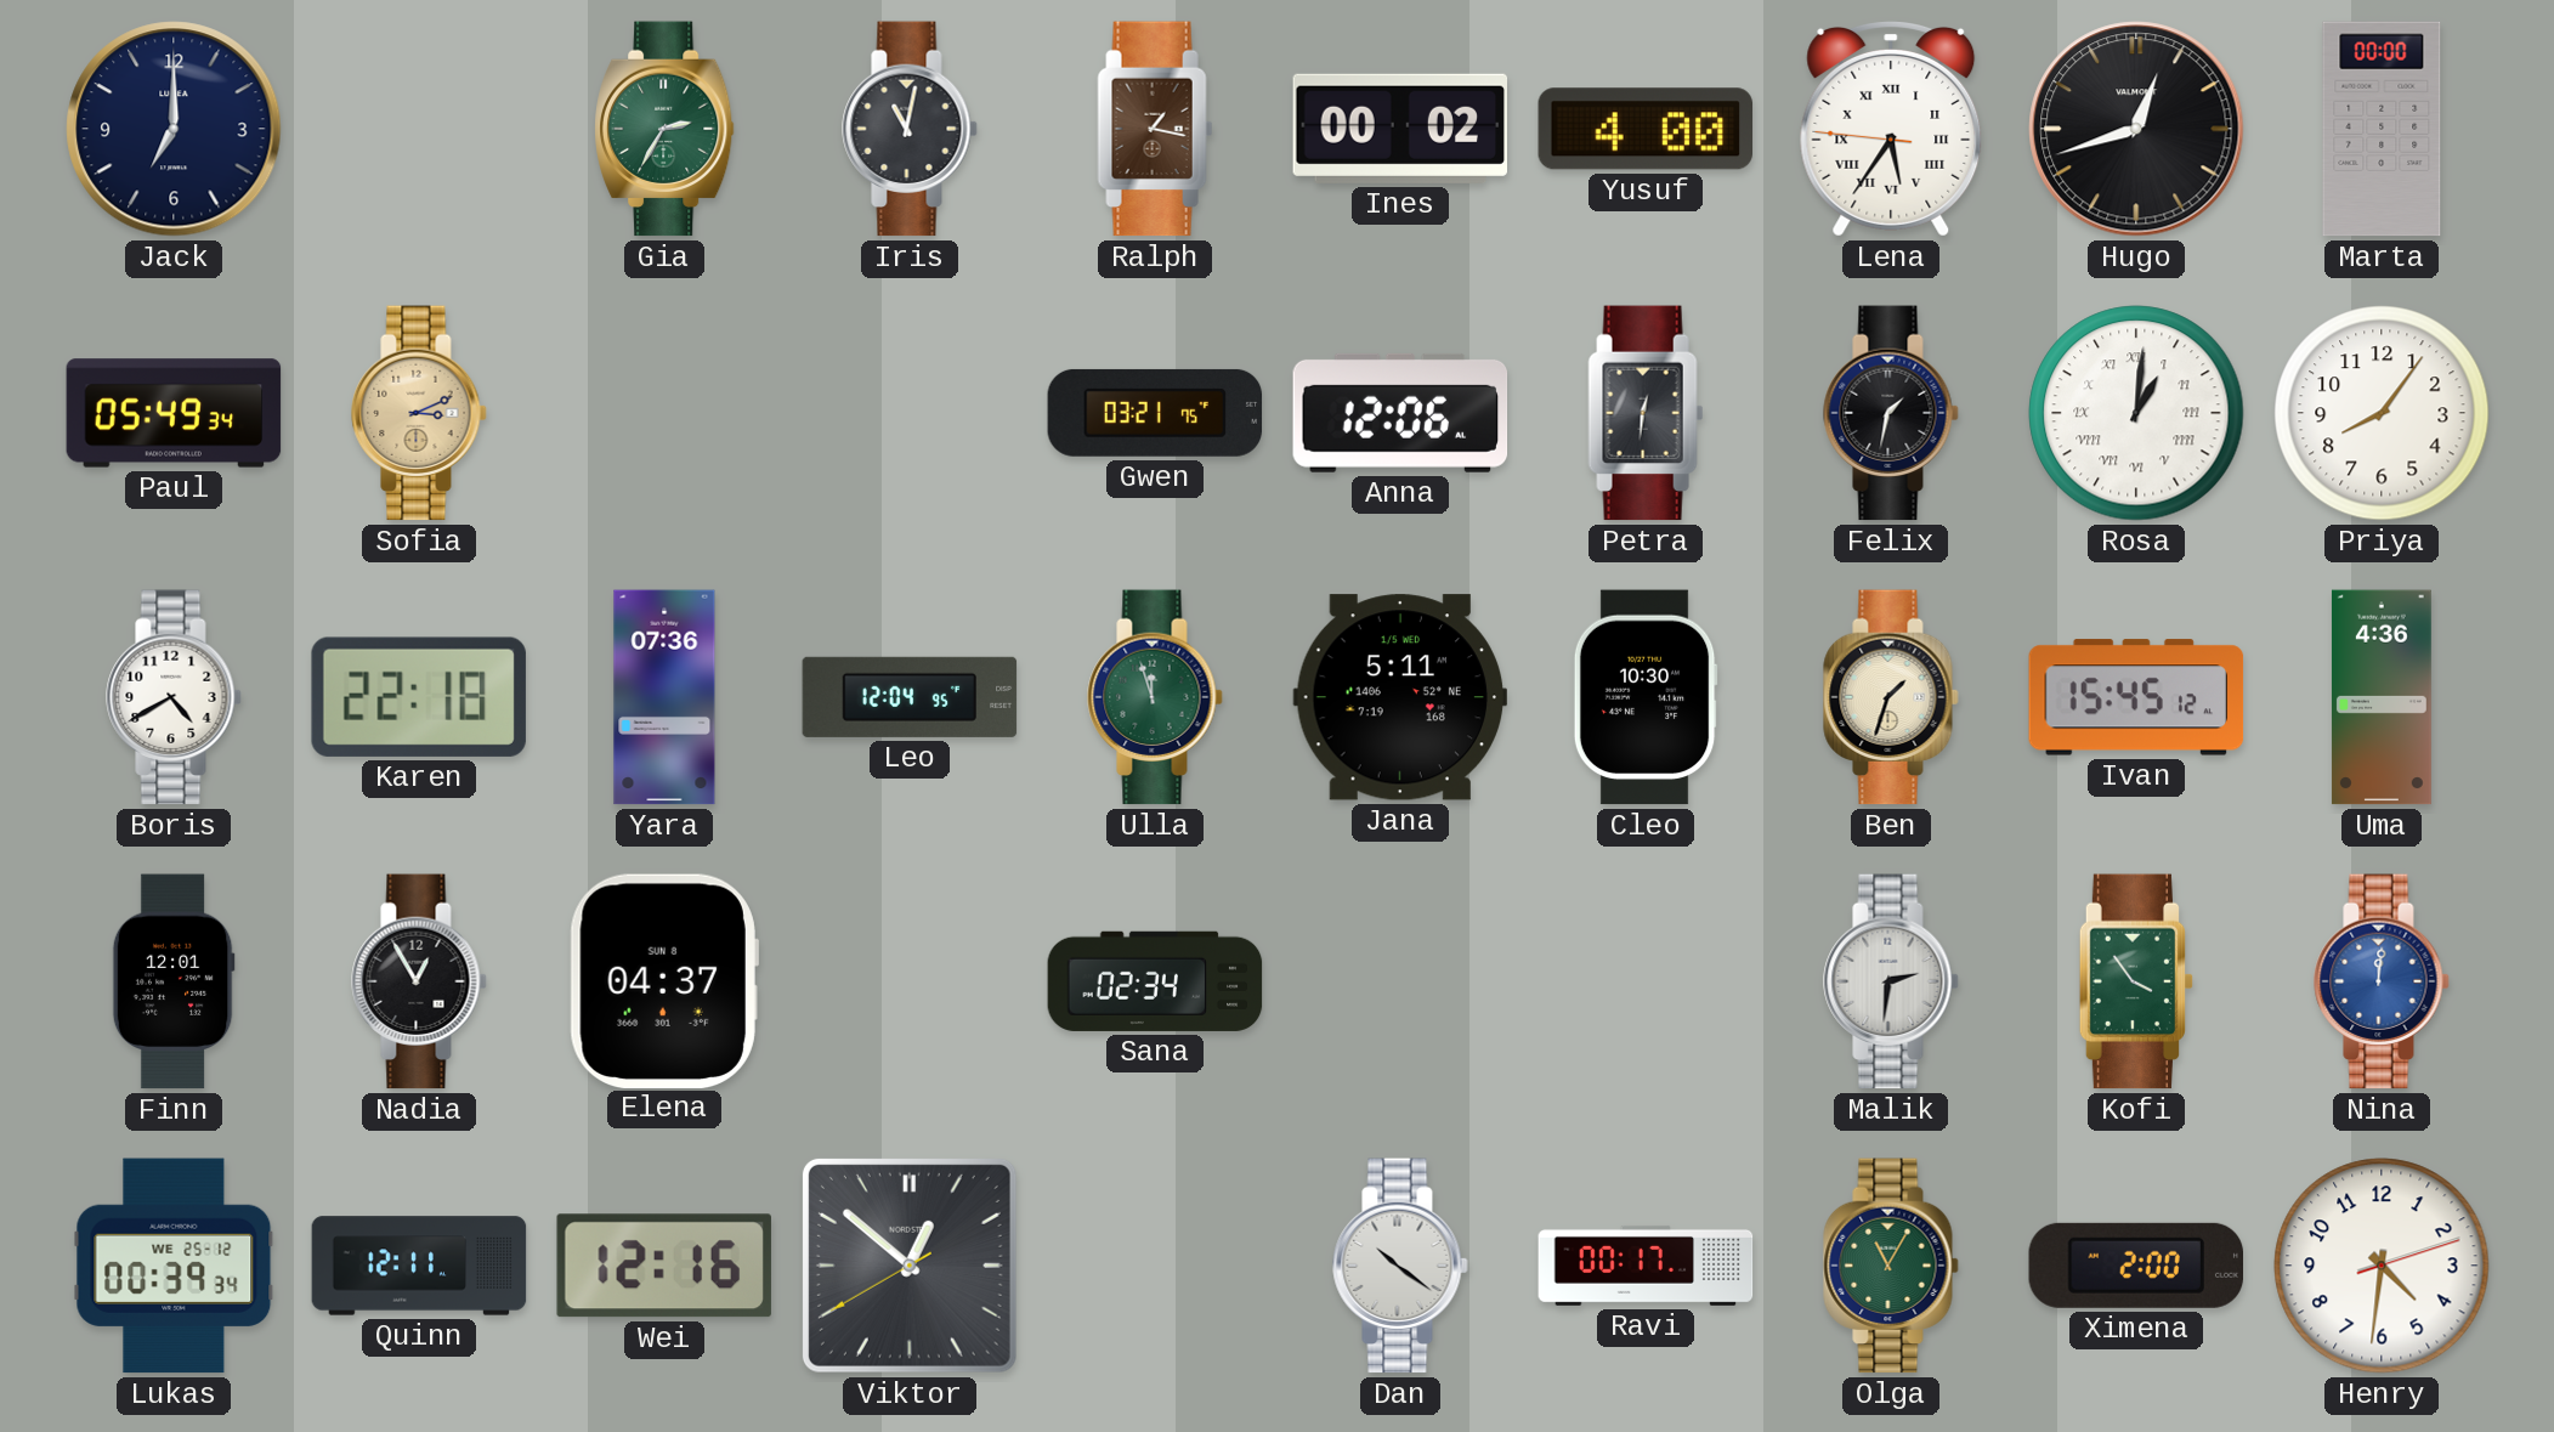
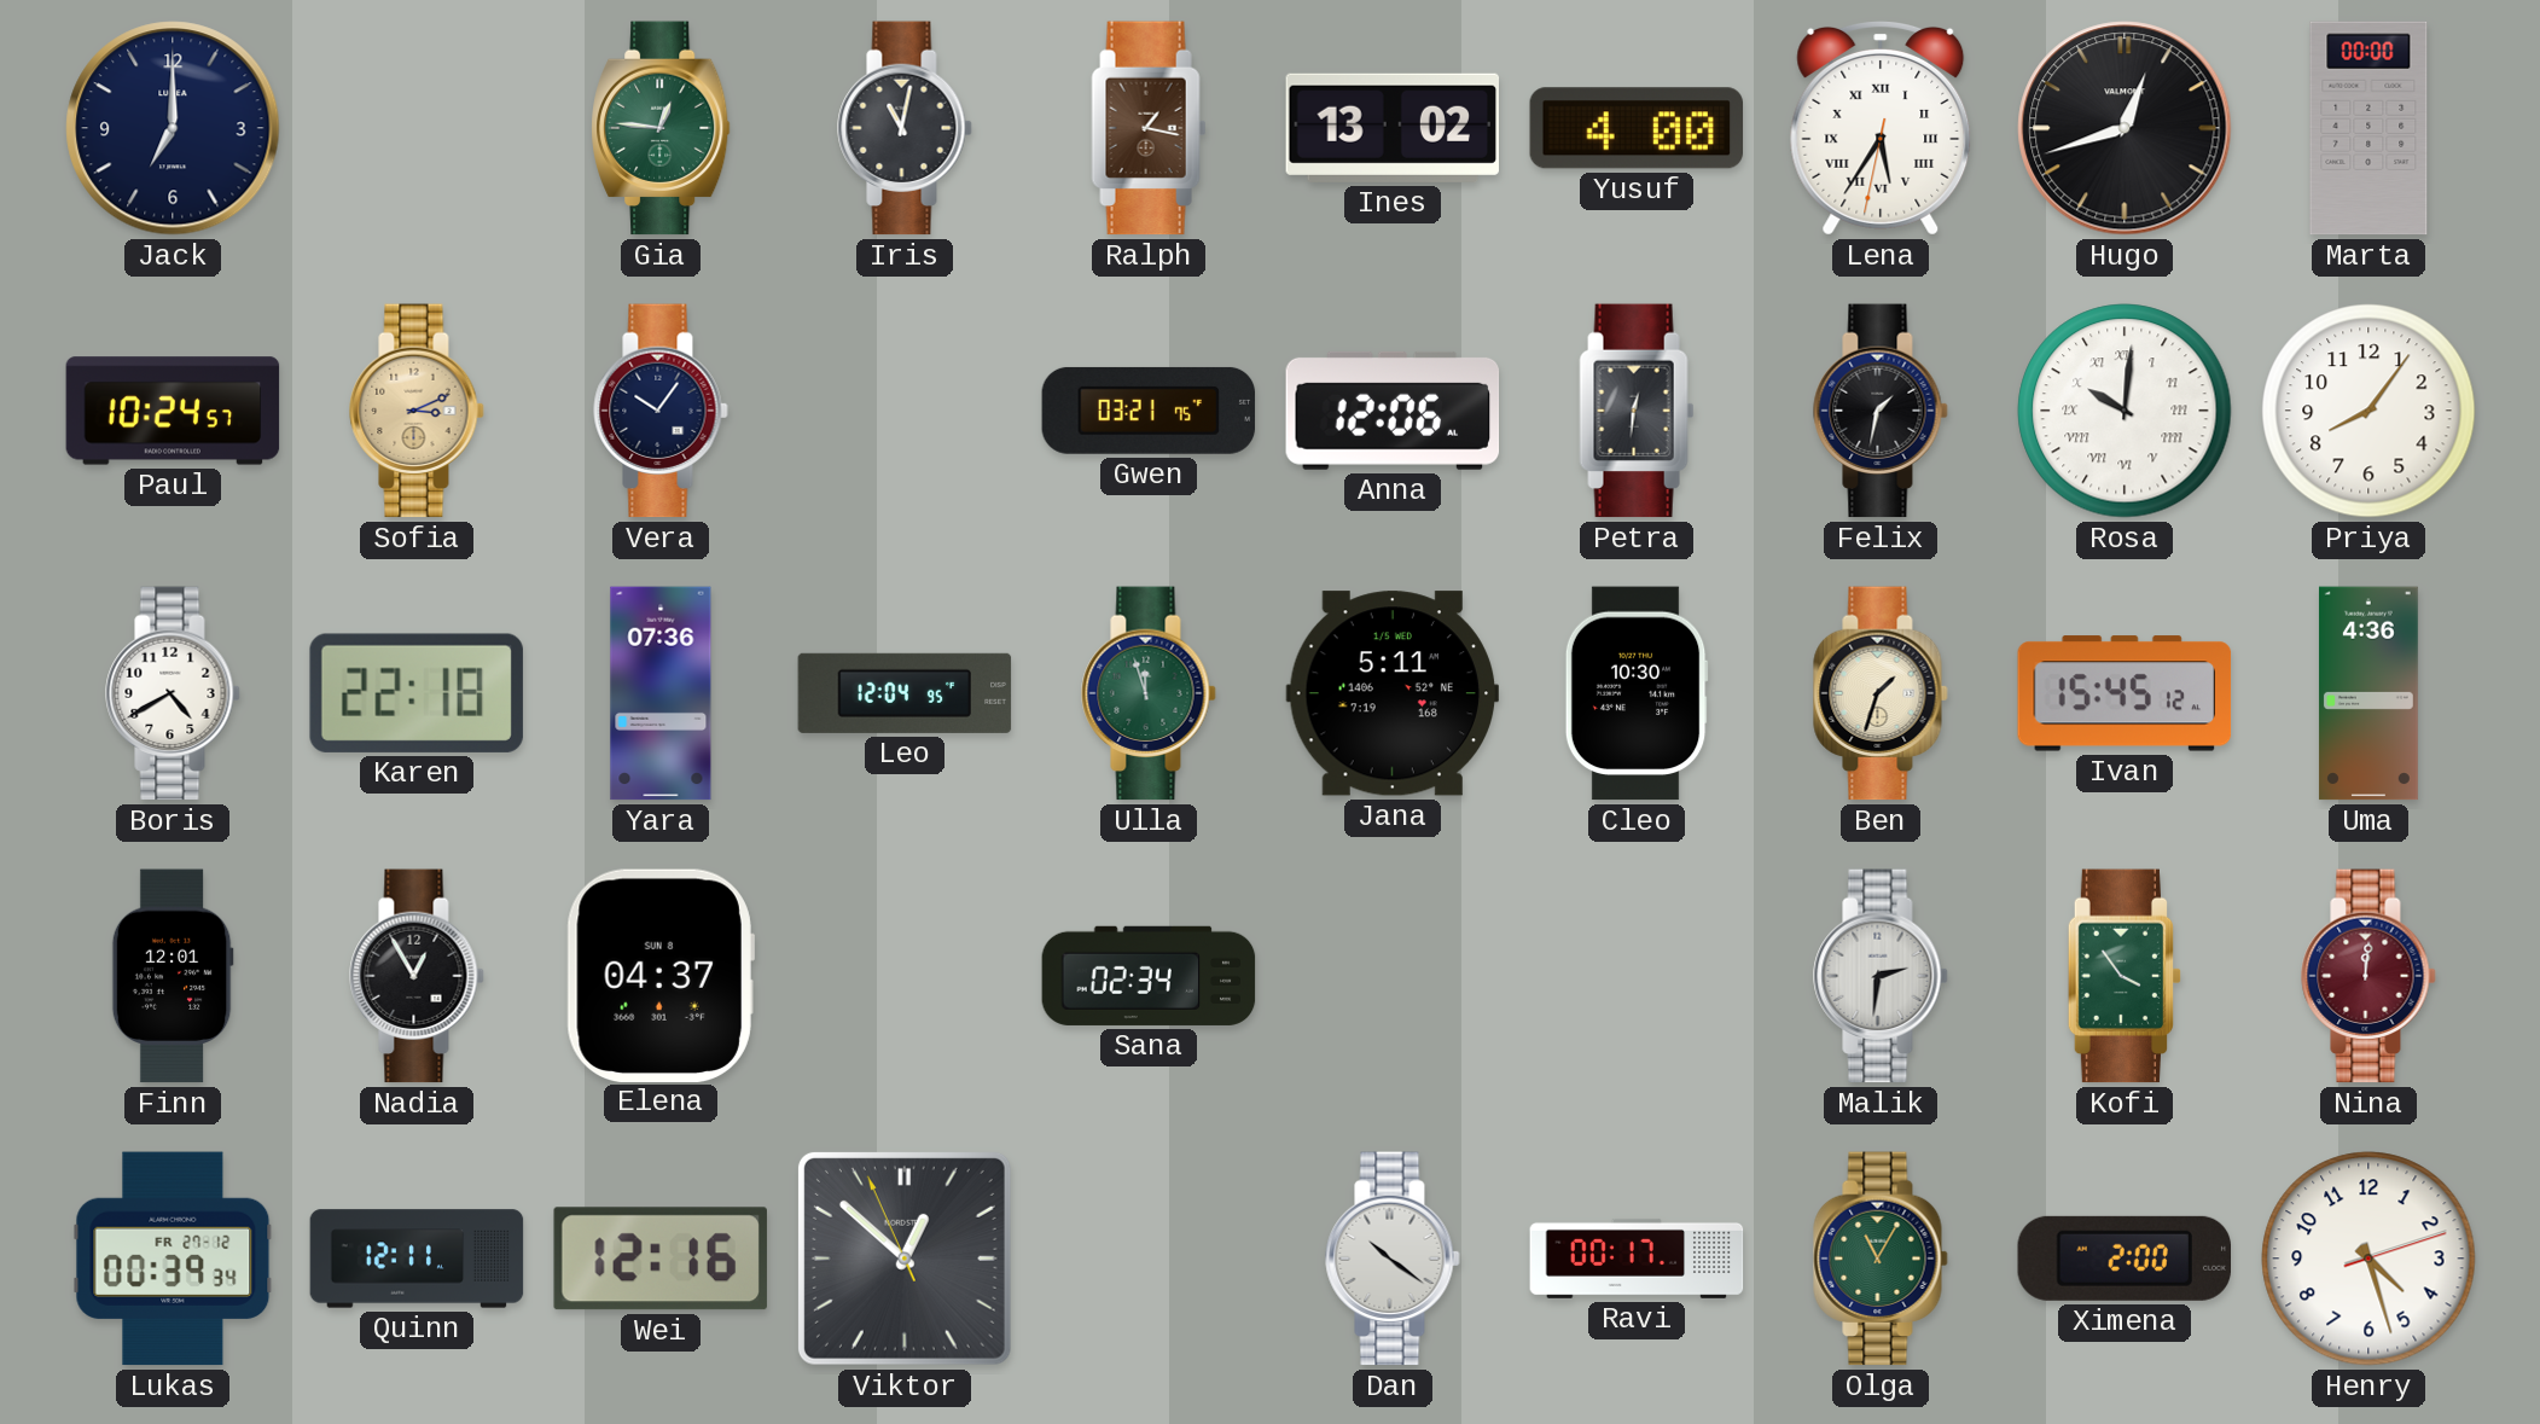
Gia: 2:35 -> 12:46 (662, 128)
Ines: 00:02 -> 13:02 (1391, 128)
Lena: 5:35:46 -> 5:35:32 (1881, 129)
Paul: 05:49 -> 10:24 (173, 411)
Vera: none -> 10:06 (661, 411)
Rosa: 1:01 -> 10:01 (2125, 411)
Nina dial: blue -> burgundy (2368, 976)
Lukas date: WE 25-12 -> FR 27-12 (173, 1259)
Viktor: 12:51:40 -> 12:51:56 (905, 1259)
Henry: 4:31 -> 4:27 (2368, 1259)
